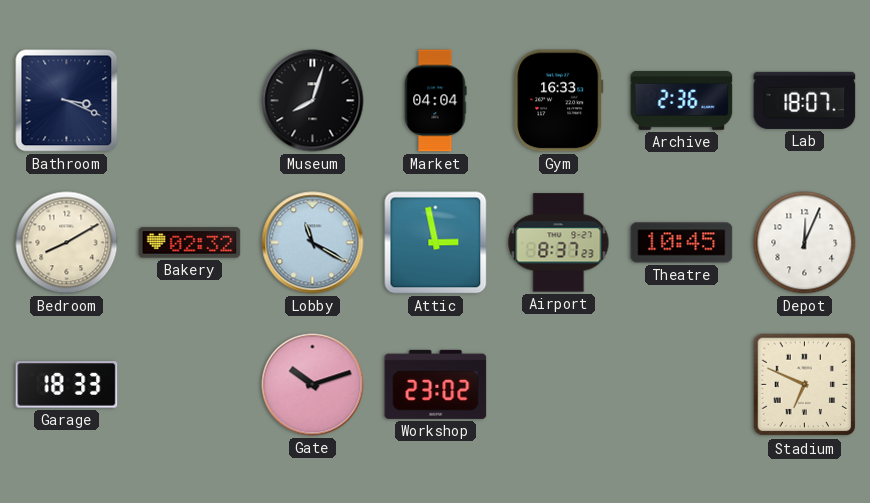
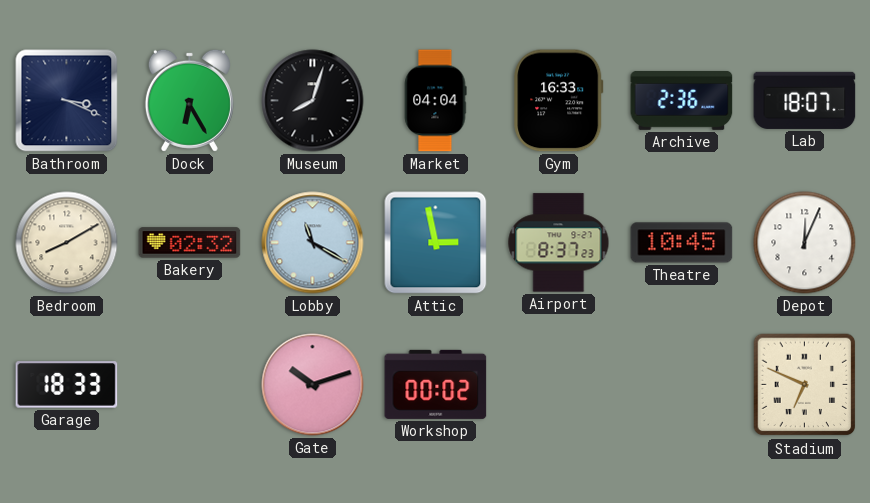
Dock: none -> 6:25 (189, 100)
Workshop: 23:02 -> 00:02 (436, 384)
